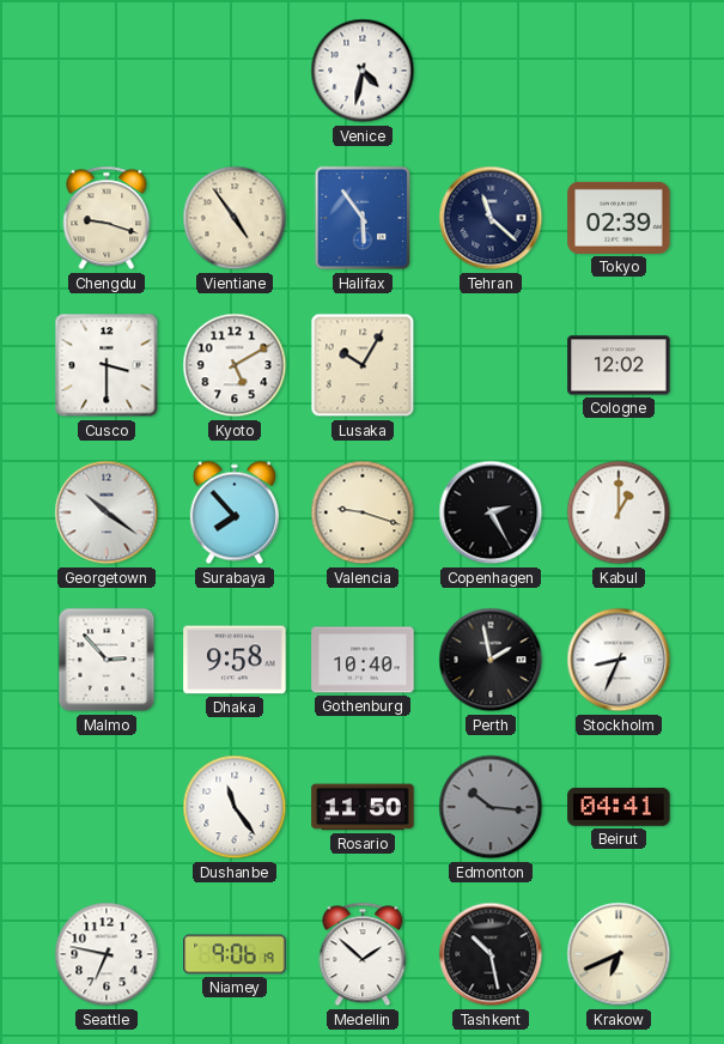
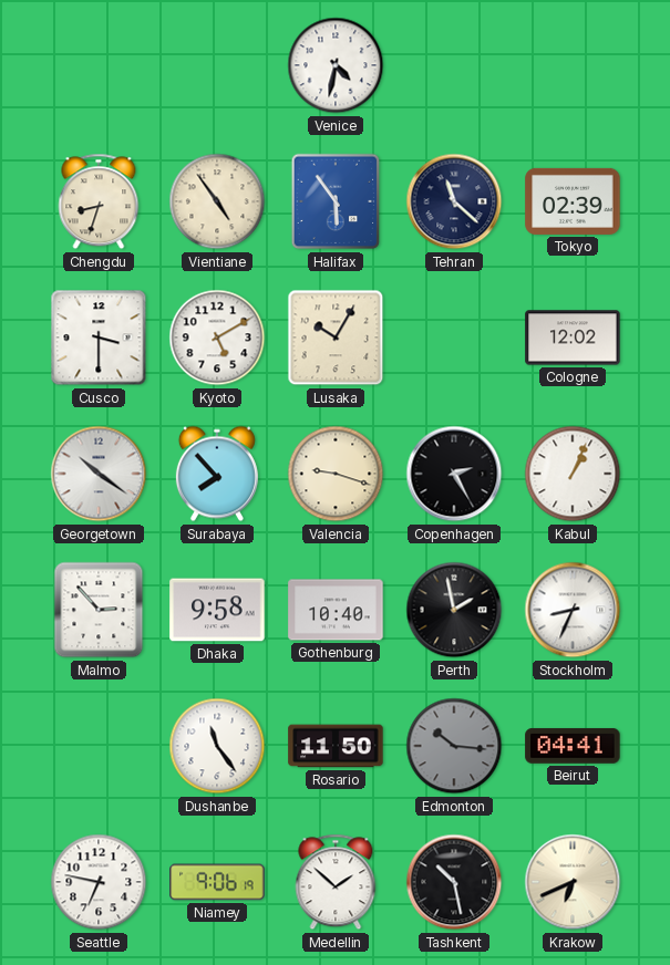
Chengdu: 9:18 -> 8:33 (99, 201)
Kabul: 1:00 -> 1:04 (573, 474)
